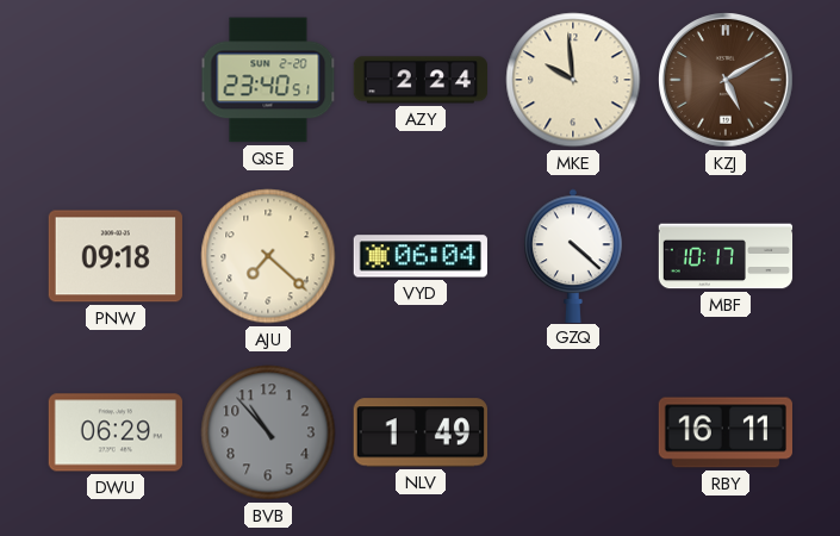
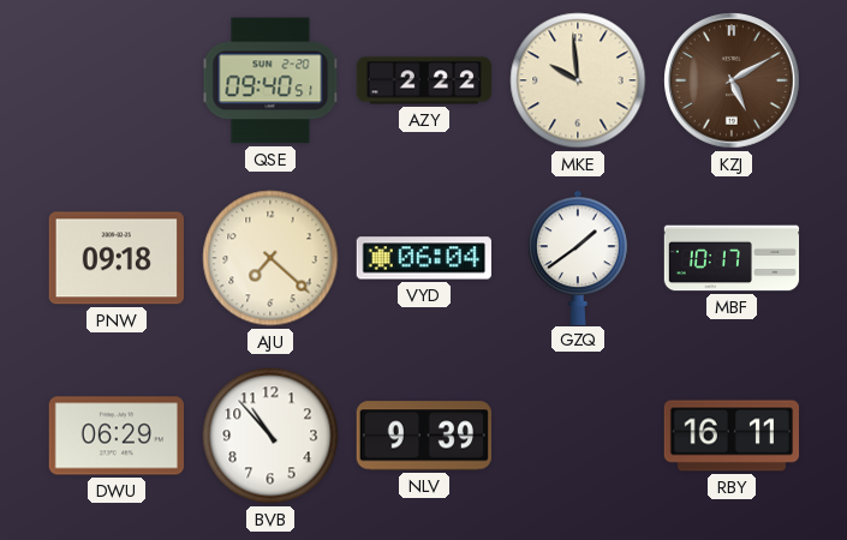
QSE: 23:40 -> 09:40 (270, 80)
AZY: 2:24 -> 2:22 (424, 80)
GZQ: 4:22 -> 1:39 (578, 257)
BVB dial: grey -> white (270, 436)
NLV: 1:49 -> 9:39 (424, 436)
